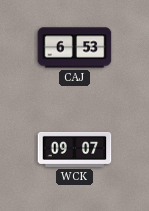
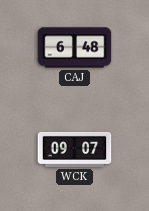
CAJ: 6:53 -> 6:48 (75, 48)
